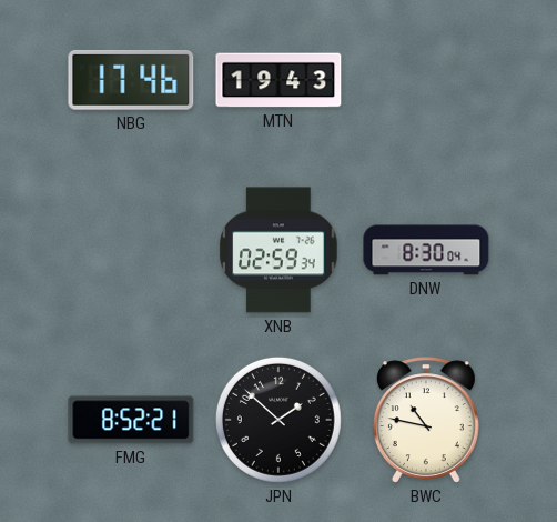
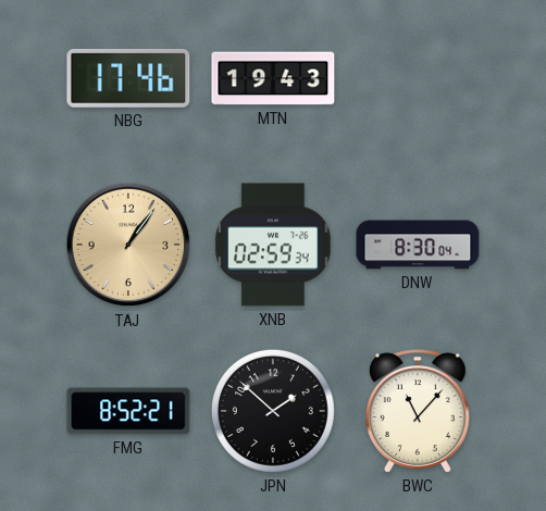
TAJ: none -> 1:06 (128, 245)
BWC: 10:47 -> 11:07 (418, 411)
